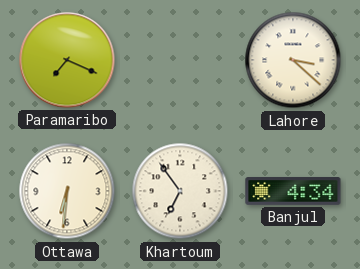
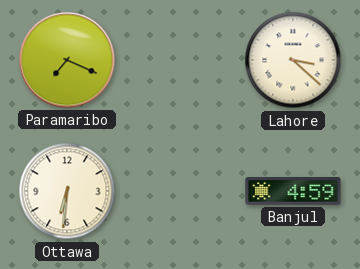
Khartoum: 6:54 -> none (180, 191)
Banjul: 4:34 -> 4:59 (293, 191)
